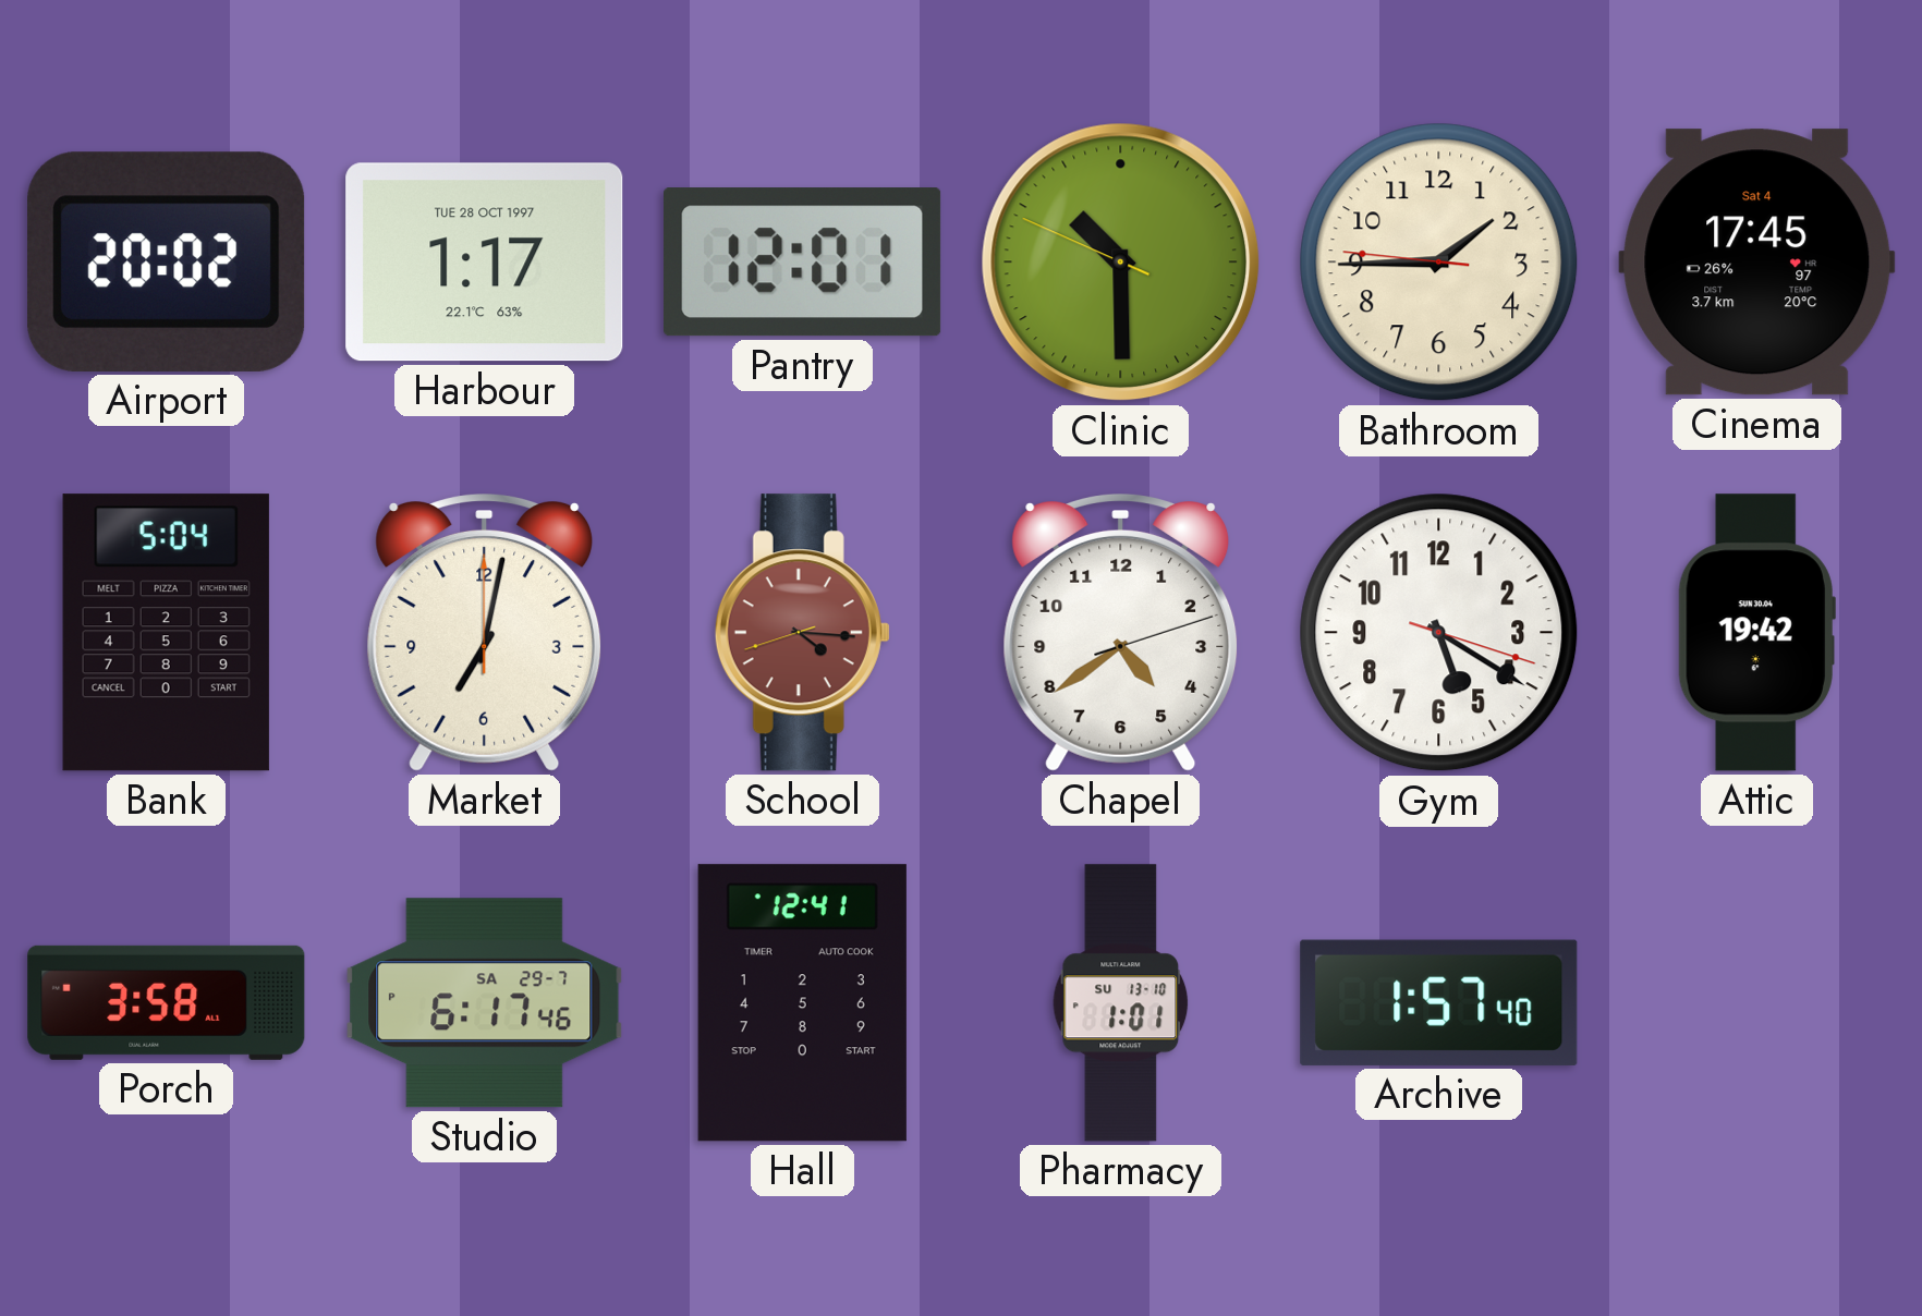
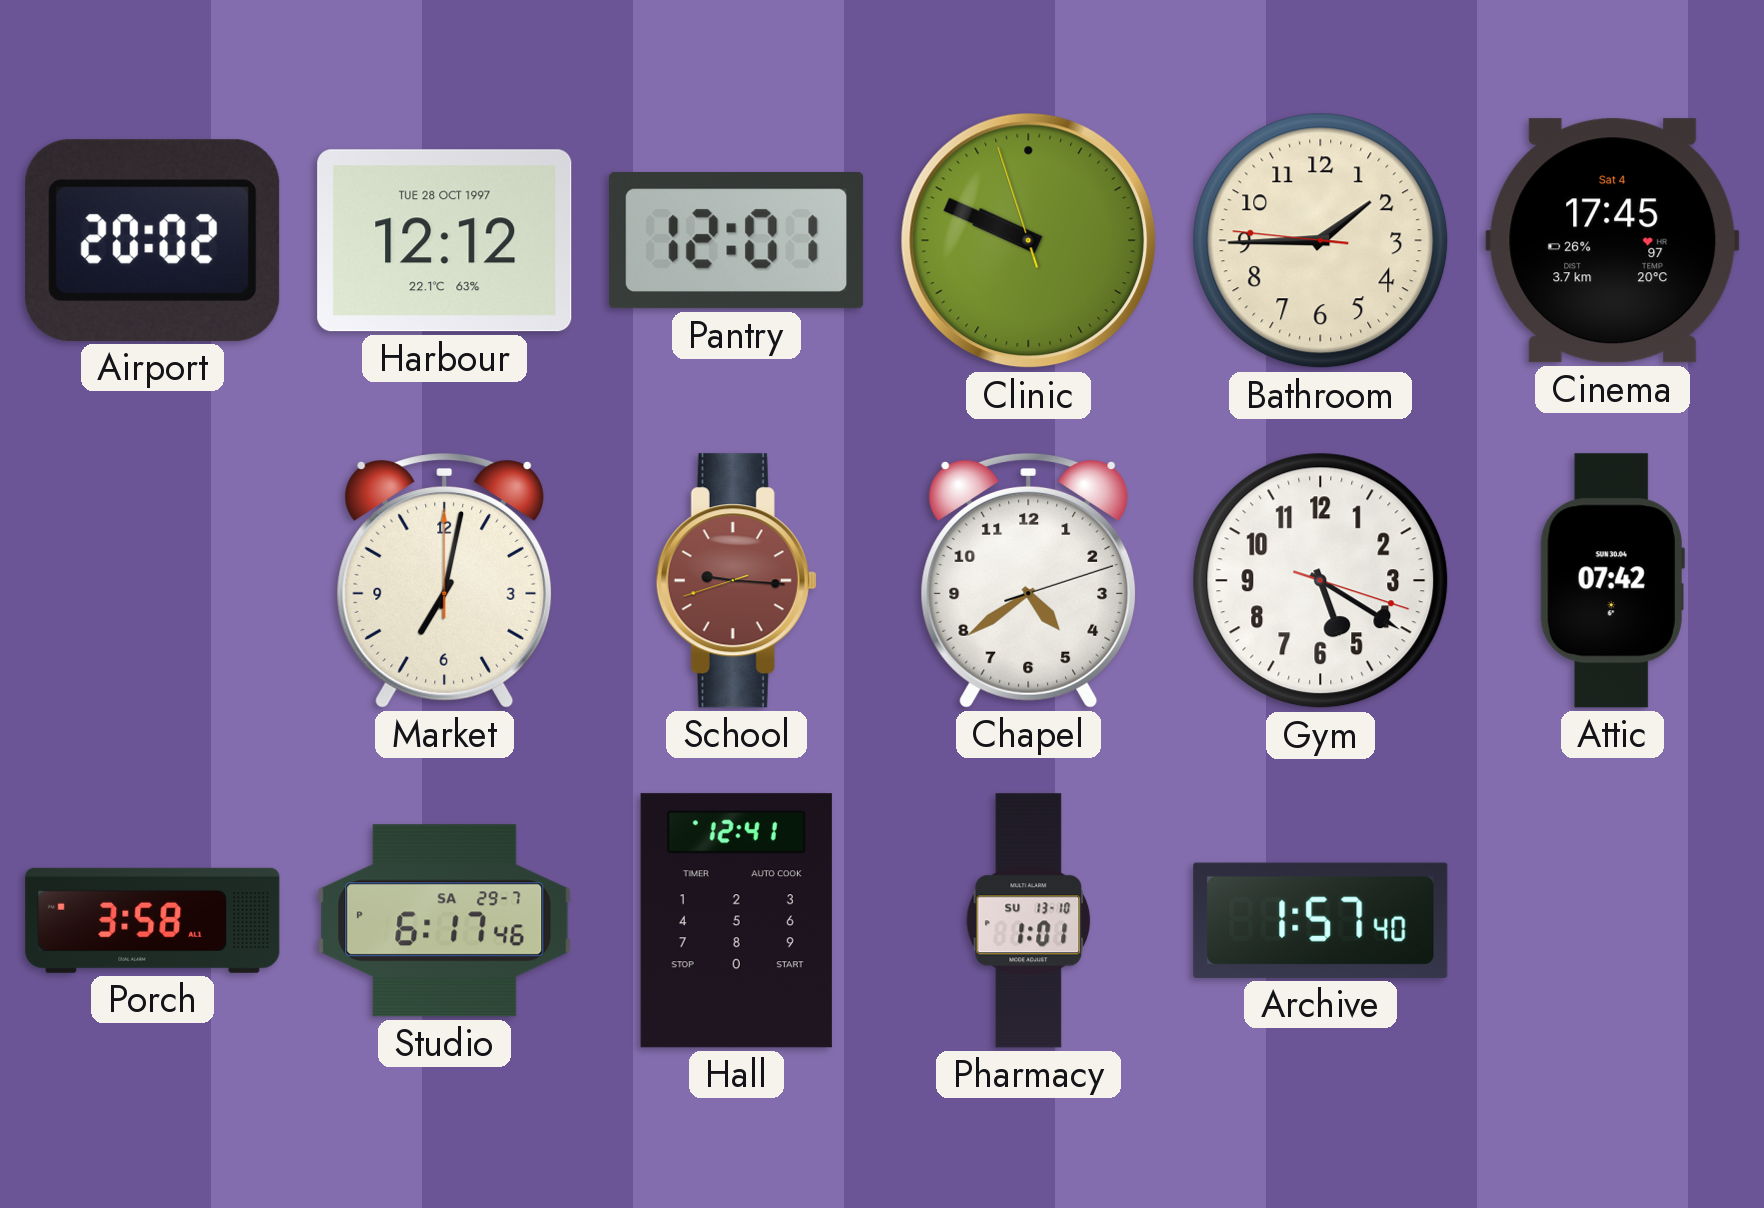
Harbour: 1:17 -> 12:12 (445, 241)
Clinic: 10:29 -> 9:48 (1029, 241)
Bank: 5:04 -> none (166, 633)
School: 4:15 -> 9:15 (736, 581)
Attic: 19:42 -> 07:42 (1612, 581)
